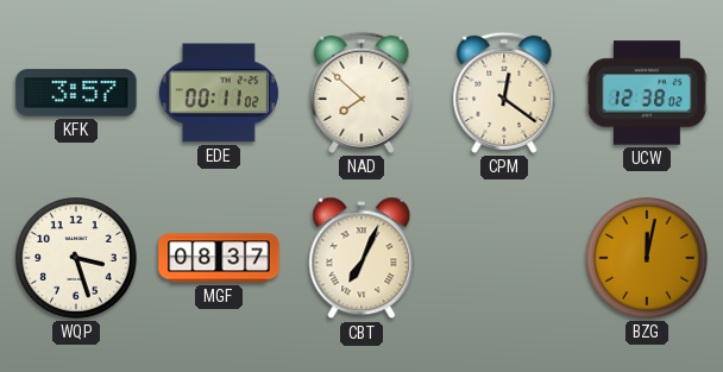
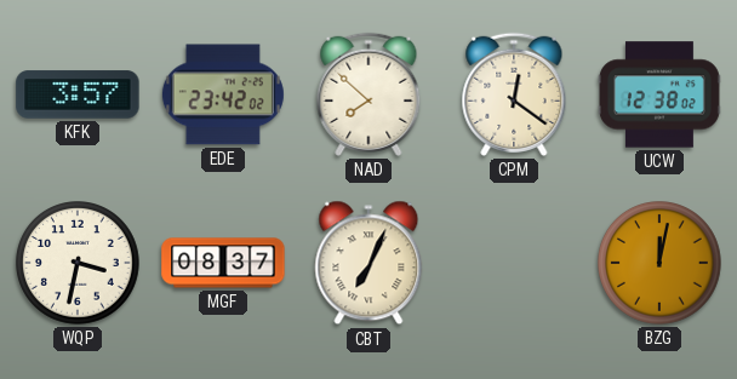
EDE: 00:11 -> 23:42 (223, 94)
WQP: 3:27 -> 3:32 (79, 264)
